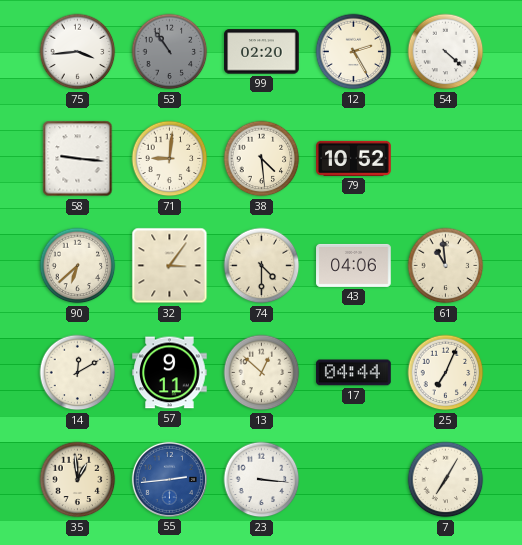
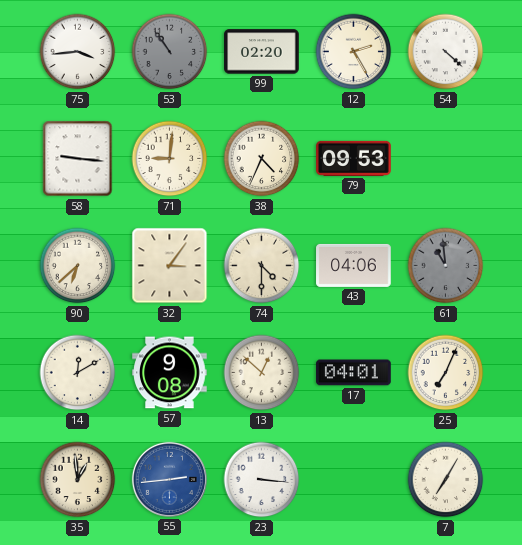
38: 4:29 -> 4:34 (262, 159)
79: 10:52 -> 09:53 (354, 158)
61 dial: cream -> grey (446, 266)
57: 9:11 -> 9:08 (170, 373)
17: 04:44 -> 04:01 (354, 373)
